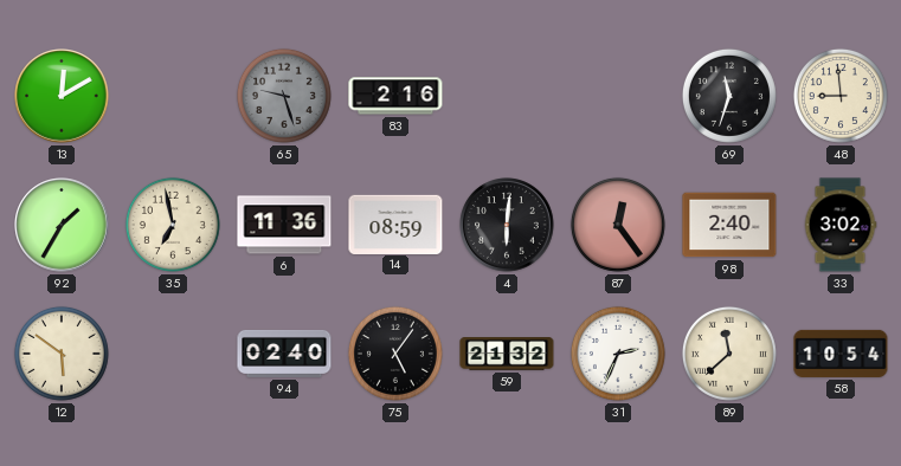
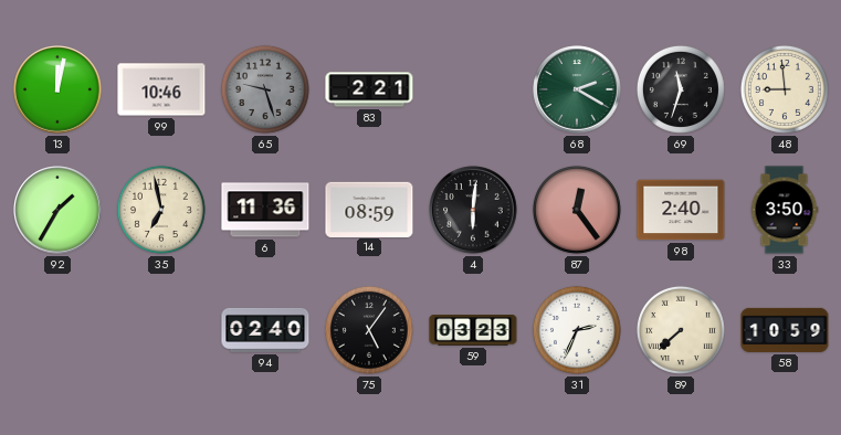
13: 12:10 -> 12:02 (57, 89)
99: none -> 10:46 (161, 89)
83: 2:16 -> 2:21 (369, 89)
68: none -> 2:20 (577, 89)
33: 3:02 -> 3:50 (785, 210)
12: 5:51 -> none (62, 354)
59: 21:32 -> 03:23 (473, 330)
89: 11:38 -> 7:38 (681, 330)
58: 10:54 -> 10:59 (785, 330)
